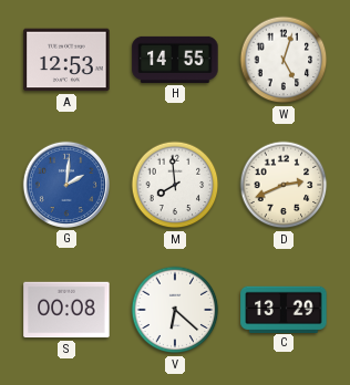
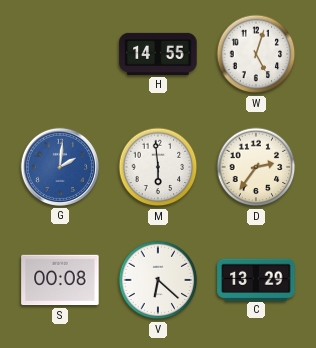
A: 12:53 -> none (66, 60)
M: 7:59 -> 5:59 (158, 167)
D: 2:41 -> 2:36 (256, 167)
